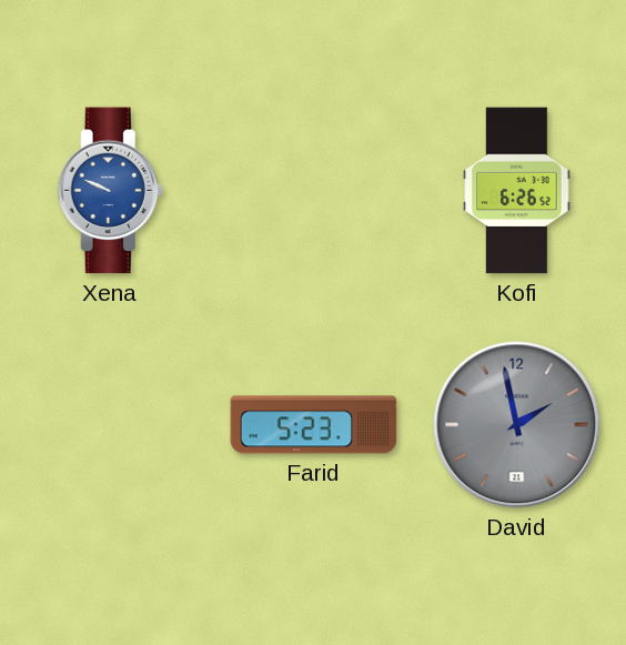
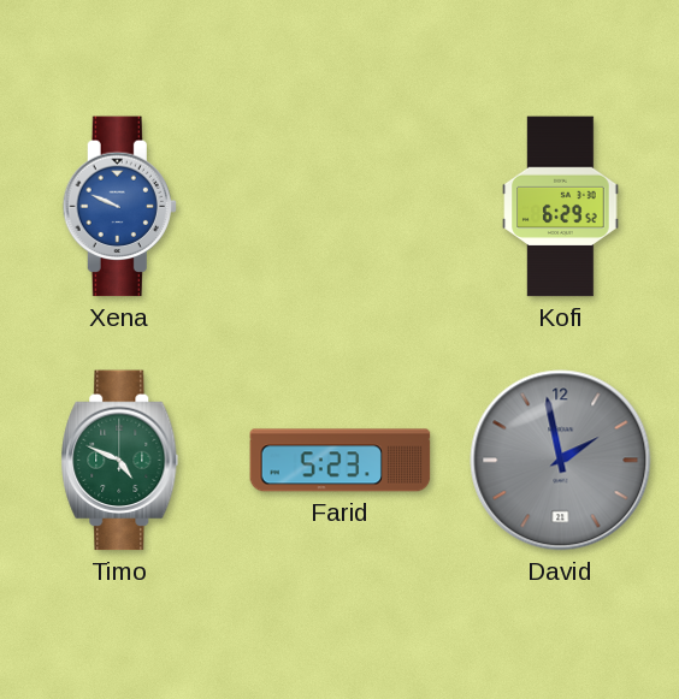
Kofi: 6:26 -> 6:29 (561, 207)
Timo: none -> 4:49 (120, 461)
